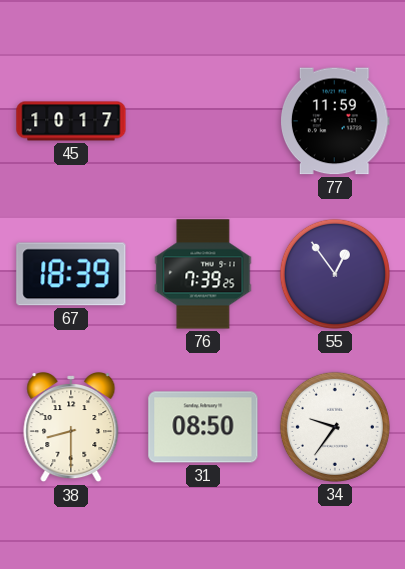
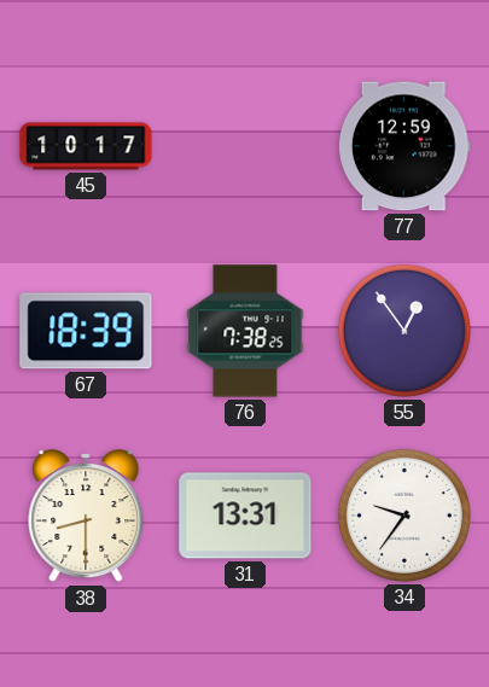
77: 11:59 -> 12:59 (404, 146)
76: 7:39 -> 7:38 (245, 331)
31: 08:50 -> 13:31 (245, 516)
